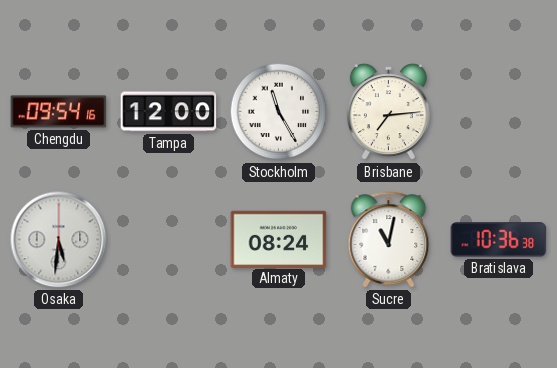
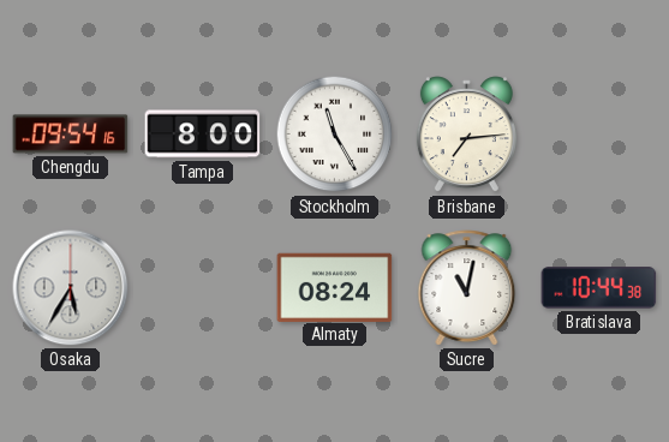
Tampa: 12:00 -> 8:00 (203, 135)
Osaka: 5:31 -> 5:35 (71, 288)
Bratislava: 10:36 -> 10:44 (599, 288)
